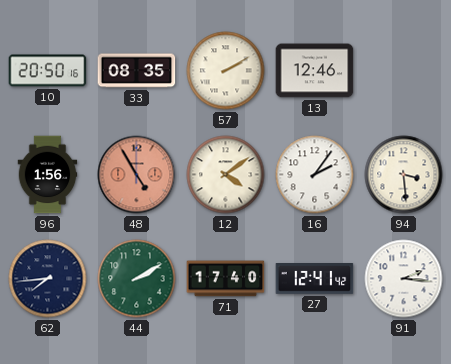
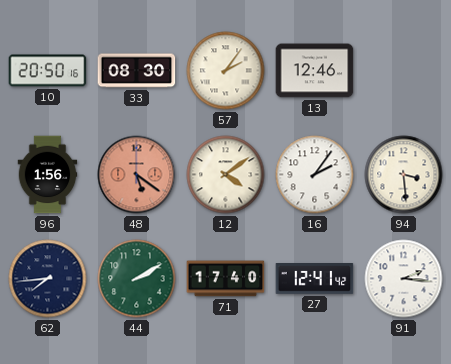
33: 08:35 -> 08:30 (137, 71)
57: 2:10 -> 2:06 (226, 71)
48: 4:55 -> 5:21 (137, 175)
